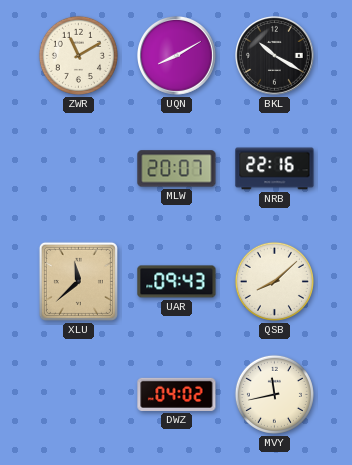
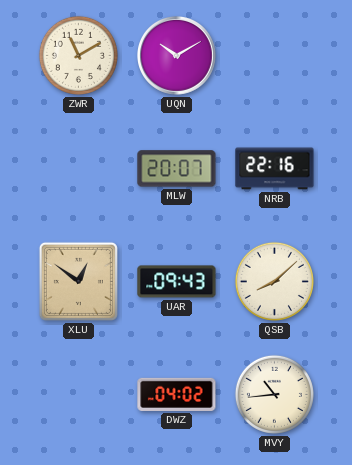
UQN: 8:10 -> 10:10 (177, 56)
BKL: 10:20 -> none (275, 56)
XLU: 11:38 -> 12:51 (78, 281)
MVY: 11:43 -> 10:44 (274, 394)
